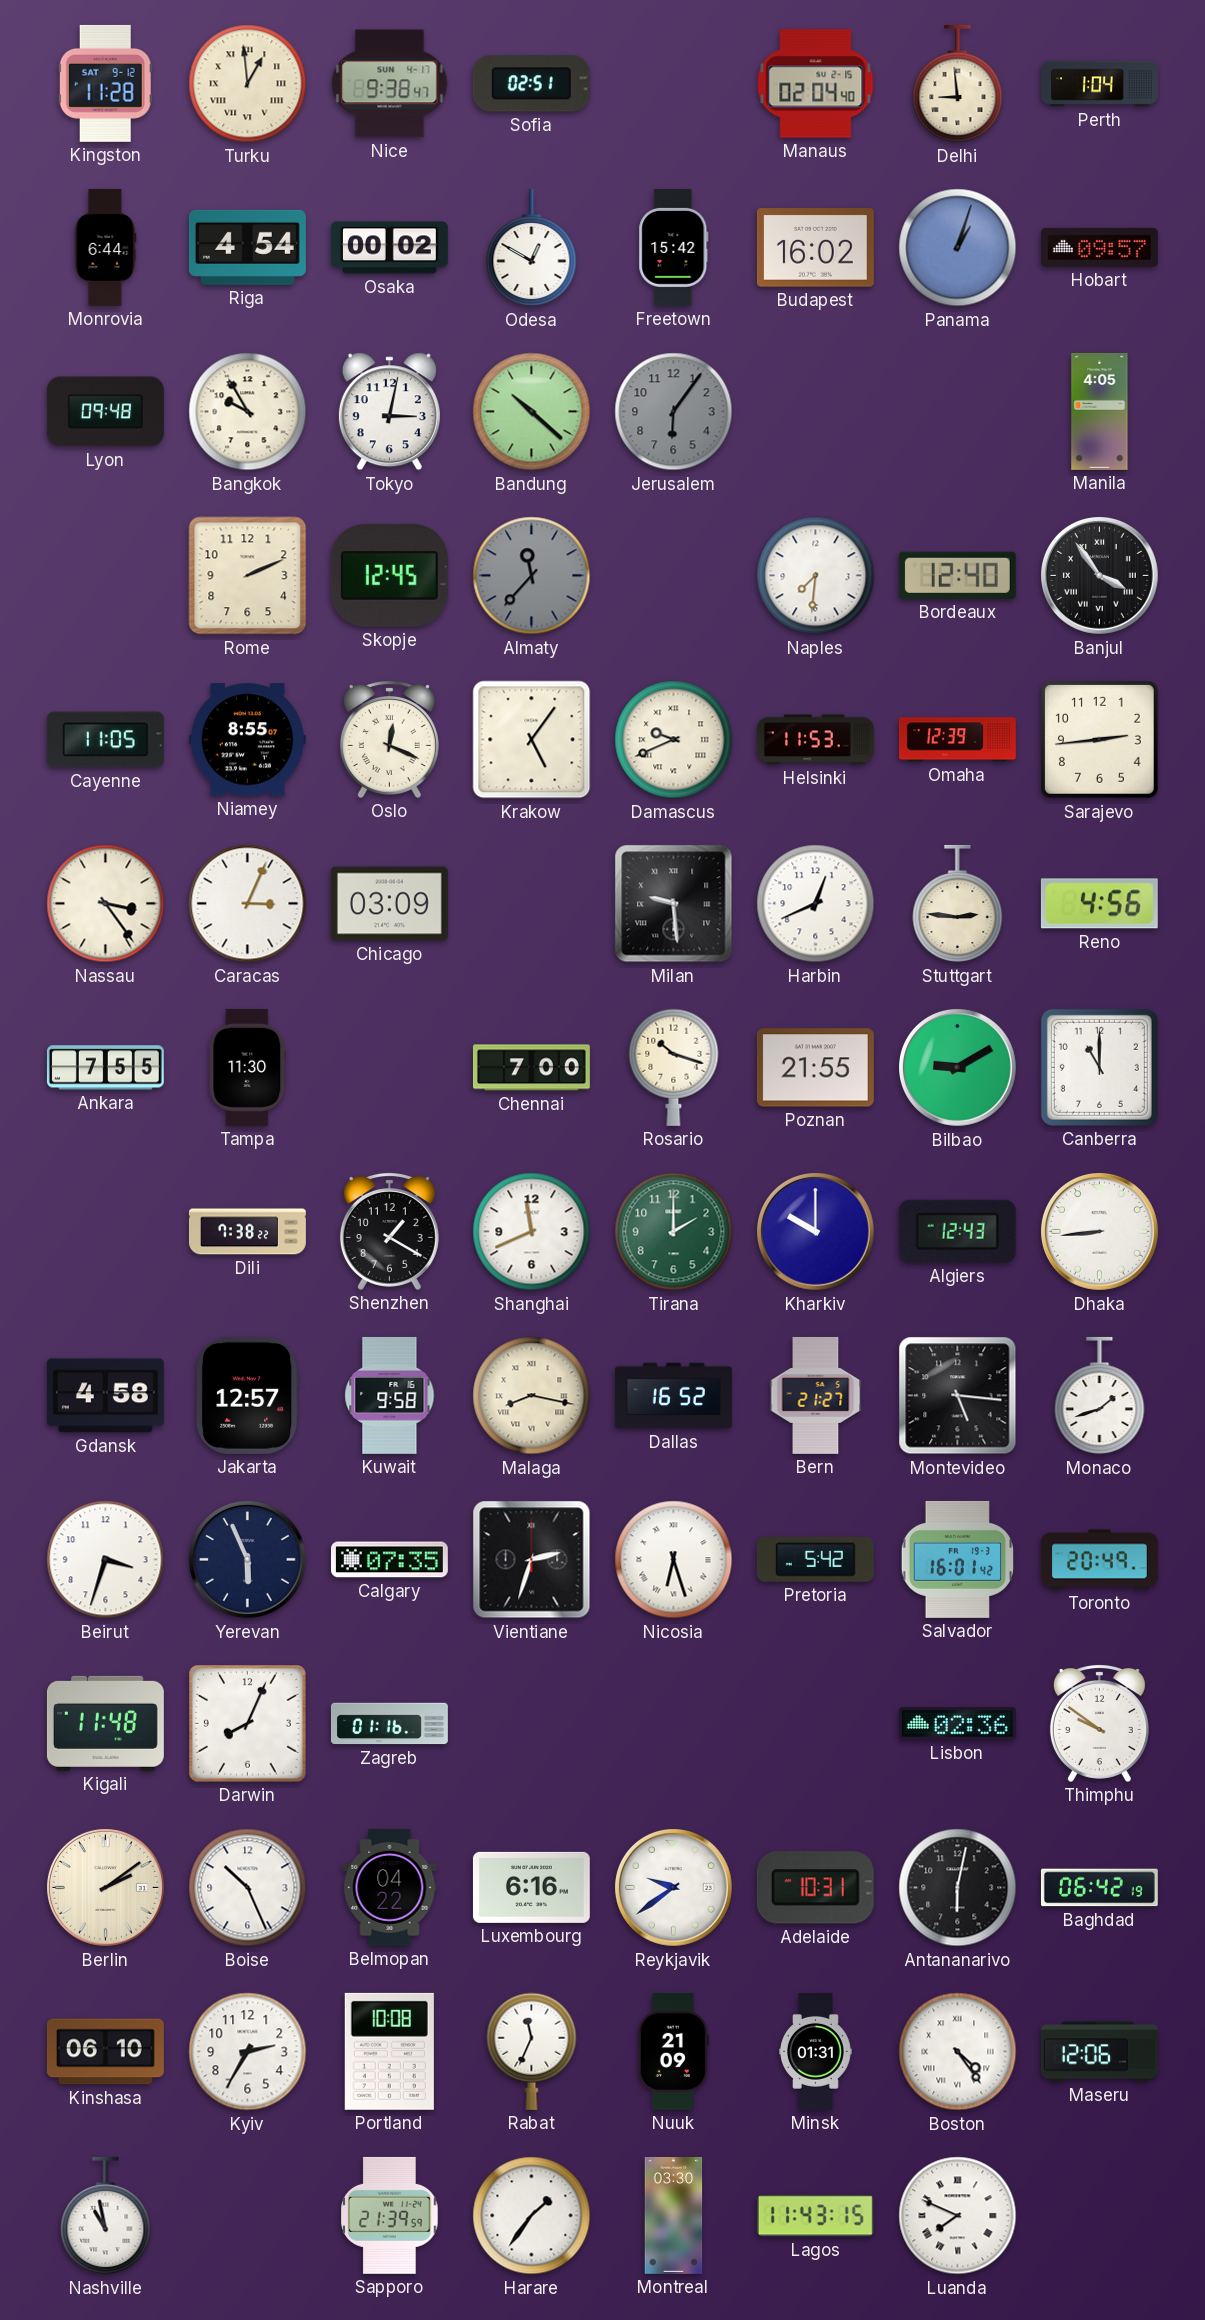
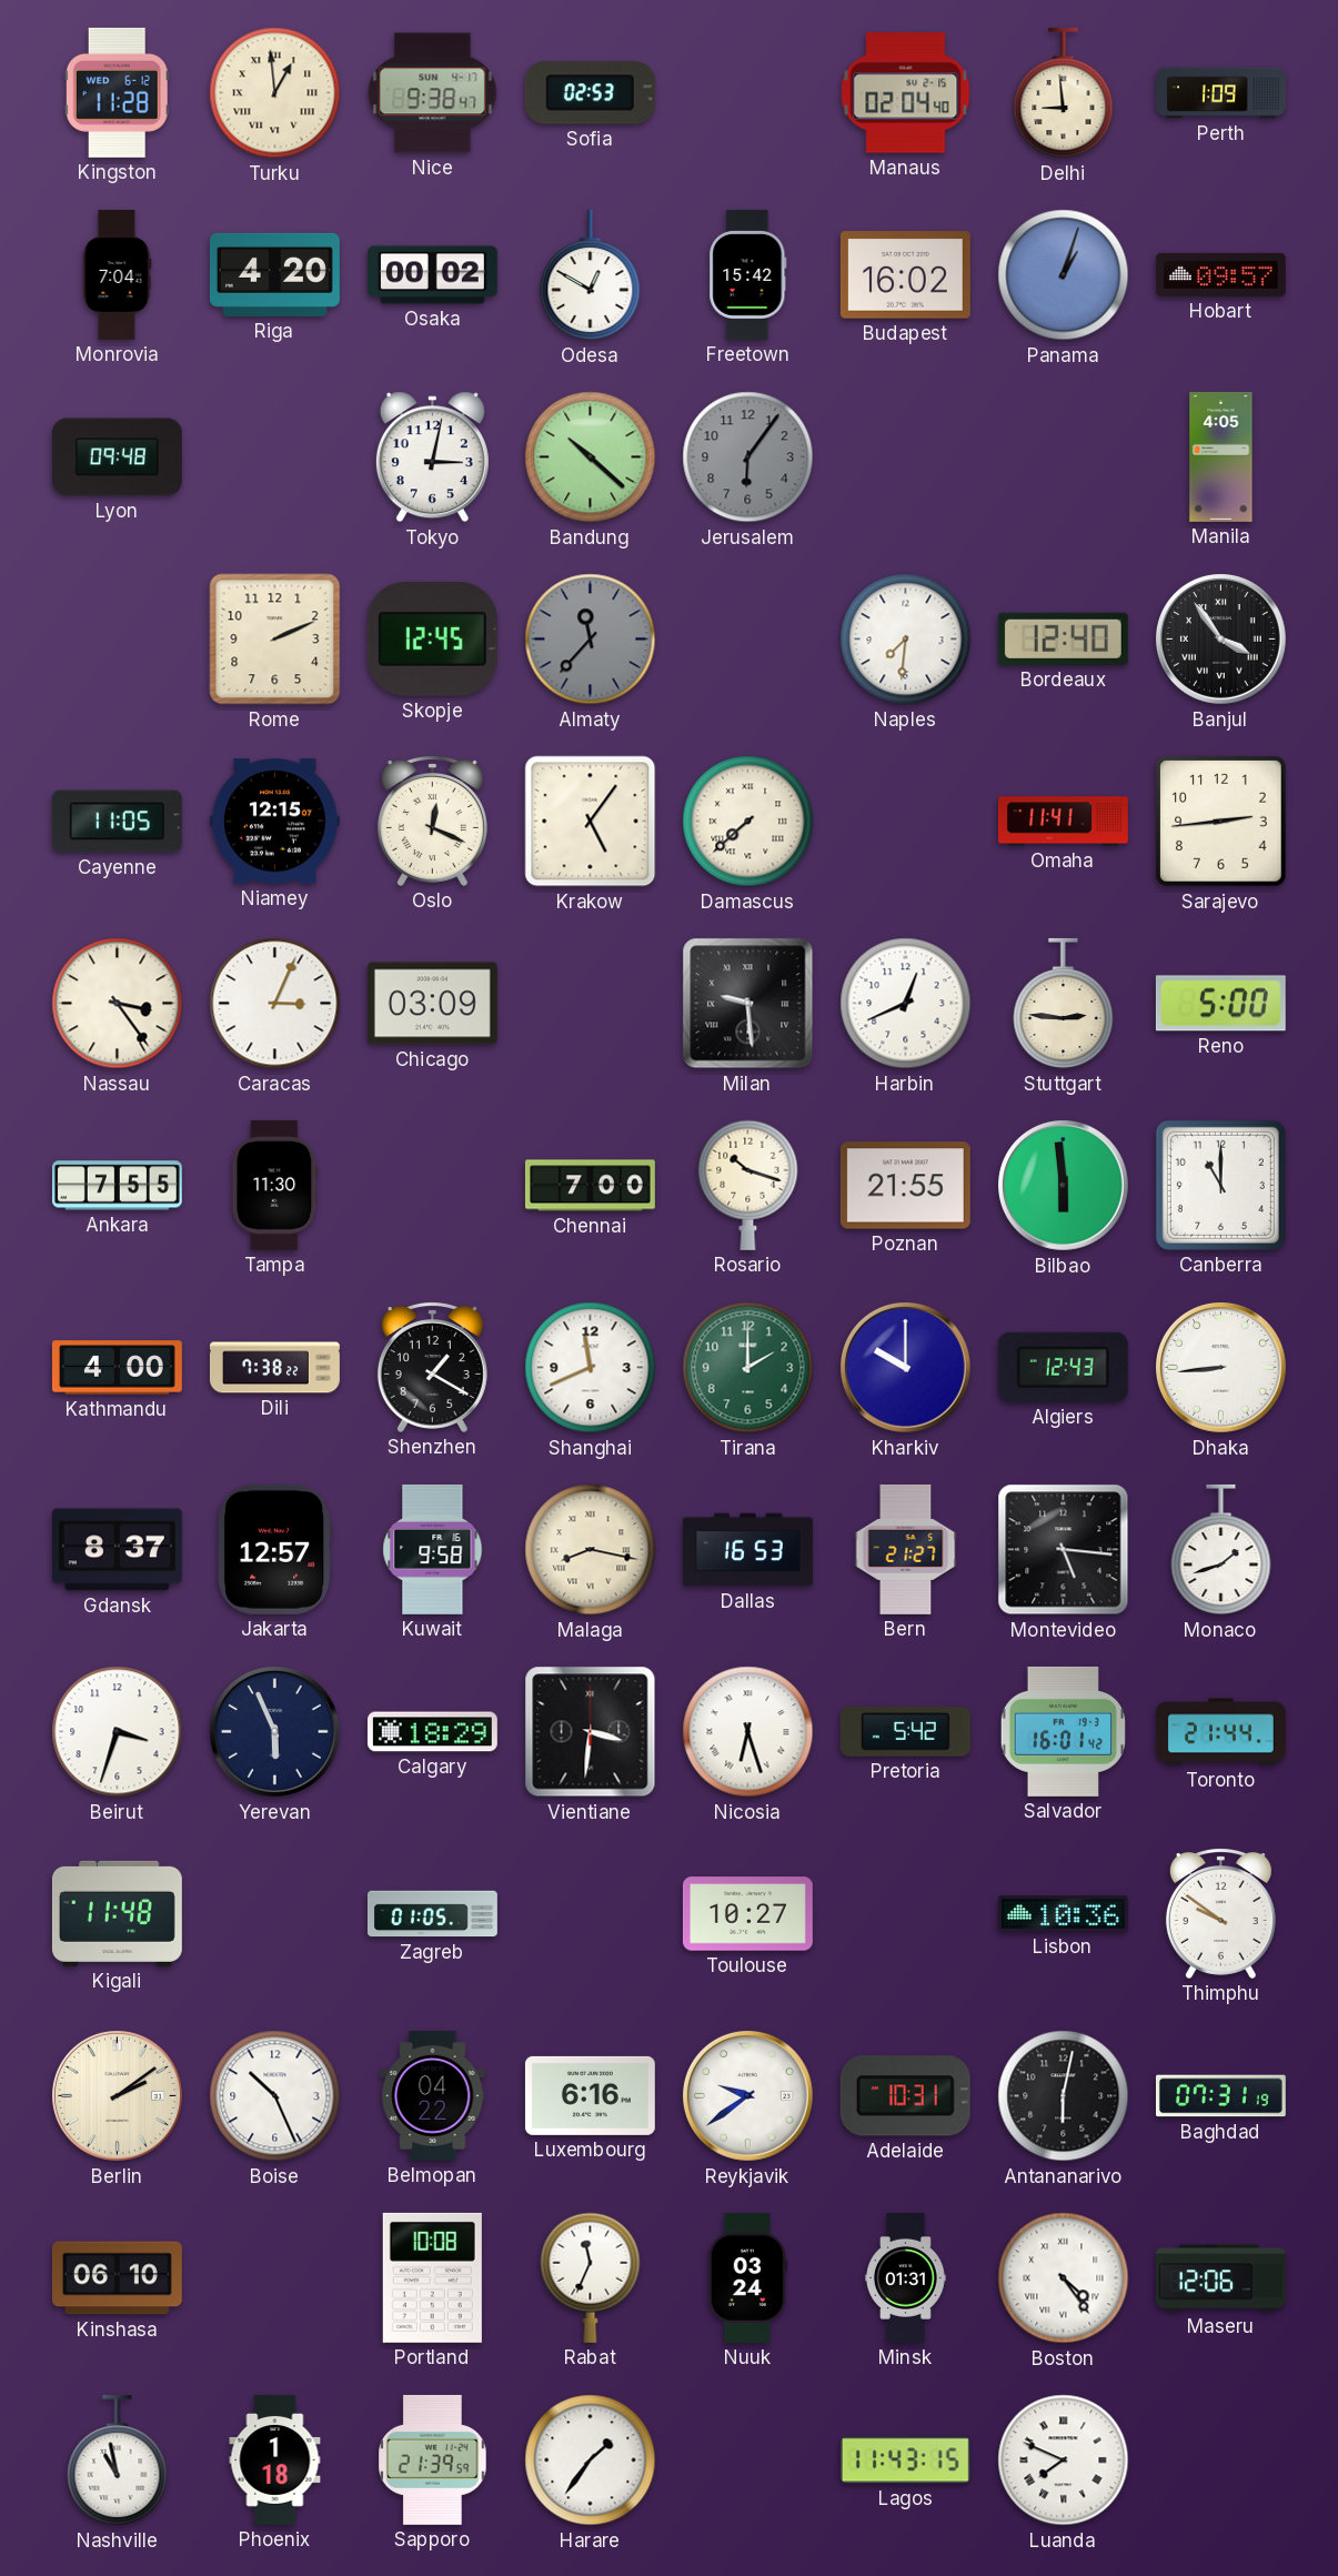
Kingston date: SAT 9-12 -> WED 6-12 (117, 92)
Sofia: 02:51 -> 02:53 (590, 93)
Perth: 1:04 -> 1:09 (1221, 93)
Monrovia: 6:44 -> 7:04 (117, 274)
Riga: 4:54 -> 4:20 (274, 274)
Bangkok: 9:55 -> none (248, 412)
Niamey: 8:55 -> 12:15 (274, 822)
Damascus: 9:41 -> 7:38 (748, 822)
Helsinki: 11:53 -> none (815, 740)
Omaha: 12:39 -> 11:41 (1063, 822)
Reno: 4:56 -> 5:00 (1220, 1004)
Bilbao: 9:10 -> 5:59 (1064, 1186)
Kathmandu: none -> 4:00 (117, 1368)
Gdansk: 4:58 -> 8:37 (117, 1550)
Dallas: 16:52 -> 16:53 (747, 1550)
Calgary: 07:35 -> 18:29 (432, 1732)
Vientiane: 2:33 -> 3:31 (591, 1732)
Toronto: 20:49 -> 21:44 (1220, 1732)
Darwin: 8:04 -> none (248, 1724)
Zagreb: 01:16 -> 01:05 (432, 1914)
Toulouse: none -> 10:27 (747, 1914)
Lisbon: 02:36 -> 10:36 (1063, 1914)
Baghdad: 06:42 -> 07:31 (1220, 2096)
Kyiv: 2:35 -> none (248, 2052)
Nuuk: 21:09 -> 03:24 (747, 2277)
Phoenix: none -> 1:18 (275, 2459)
Montreal: 03:30 -> none (674, 2215)
